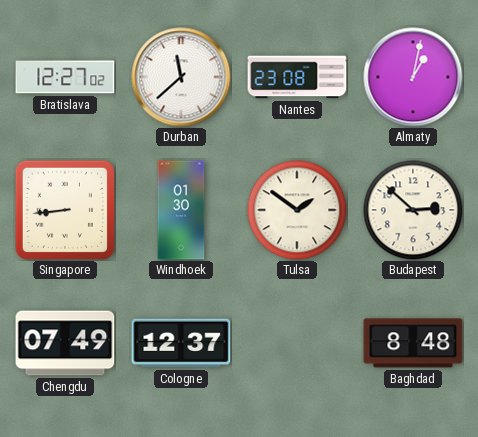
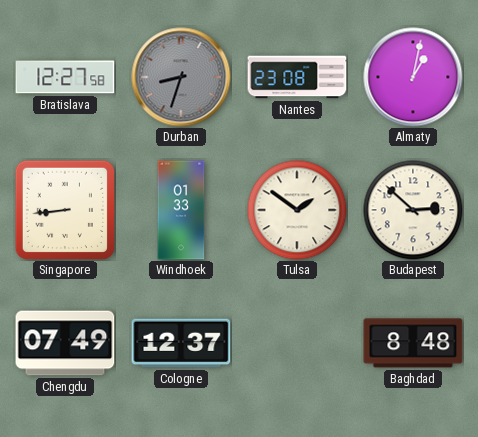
Bratislava: 12:27:02 -> 12:27:58 (65, 77)
Durban: 11:38 -> 8:33 (181, 77)
Durban dial: white -> grey (181, 77)
Windhoek: 01:30 -> 01:33 (181, 210)
